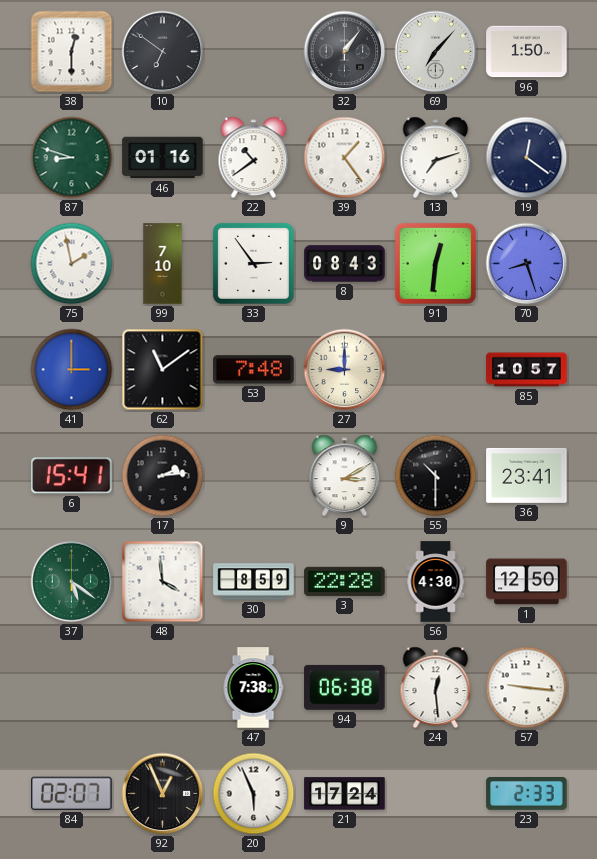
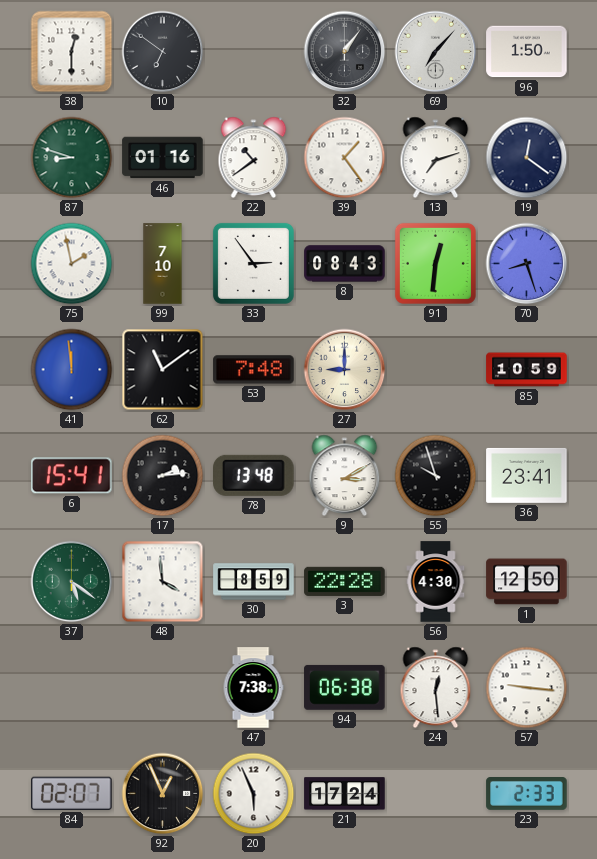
41: 3:00 -> 11:59 (72, 370)
85: 10:57 -> 10:59 (527, 370)
78: none -> 13:48 (254, 475)
55: 10:30 -> 9:57 (436, 476)
